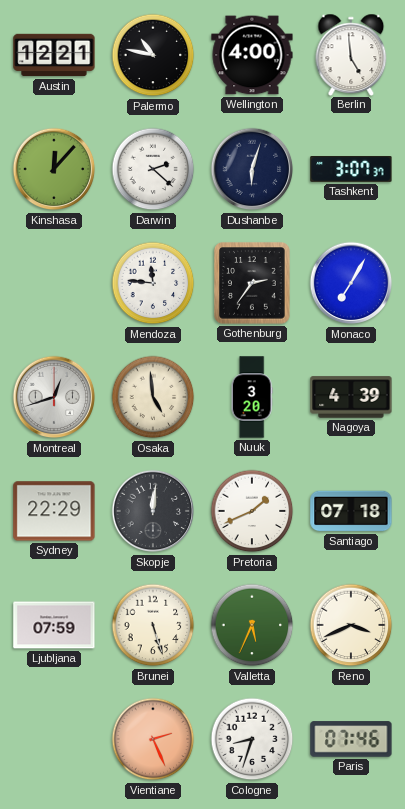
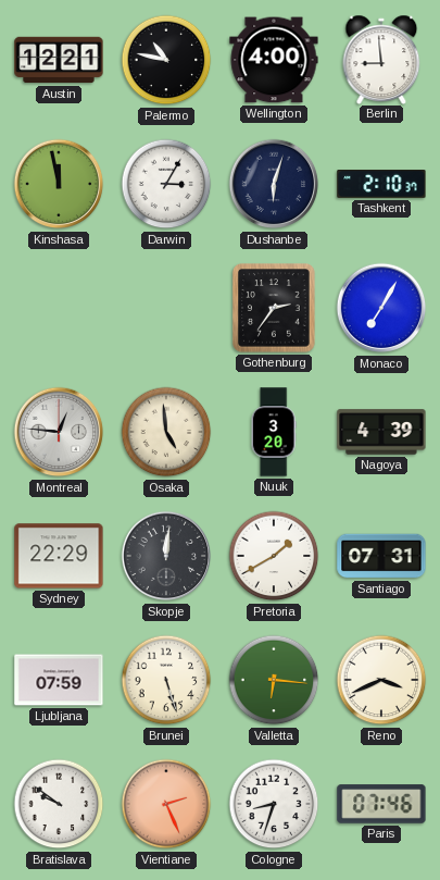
Berlin: 4:59 -> 8:59 (381, 59)
Kinshasa: 12:07 -> 11:58 (59, 184)
Darwin: 2:22 -> 3:05 (166, 184)
Tashkent: 3:07 -> 2:10 (381, 185)
Mendoza: 11:46 -> none (153, 283)
Montreal: 12:42 -> 12:46 (59, 432)
Pretoria: 1:41 -> 1:40 (274, 556)
Santiago: 07:18 -> 07:31 (381, 556)
Valletta: 5:34 -> 6:16 (274, 680)
Bratislava: none -> 9:51 (59, 804)
